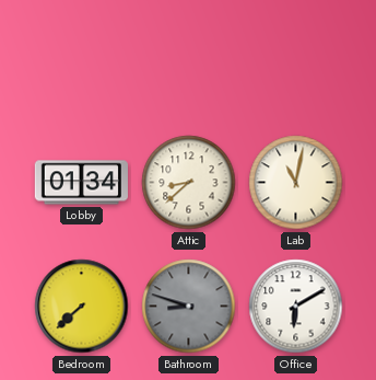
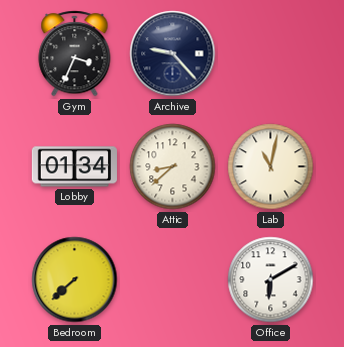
Gym: none -> 3:34 (75, 54)
Archive: none -> 9:23 (173, 54)
Bathroom: 8:48 -> none (189, 307)
